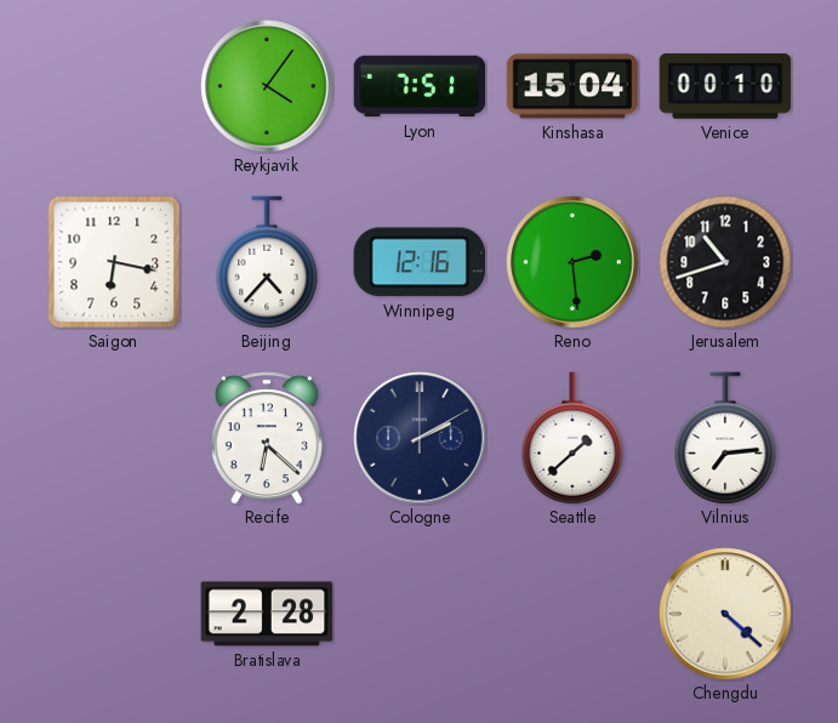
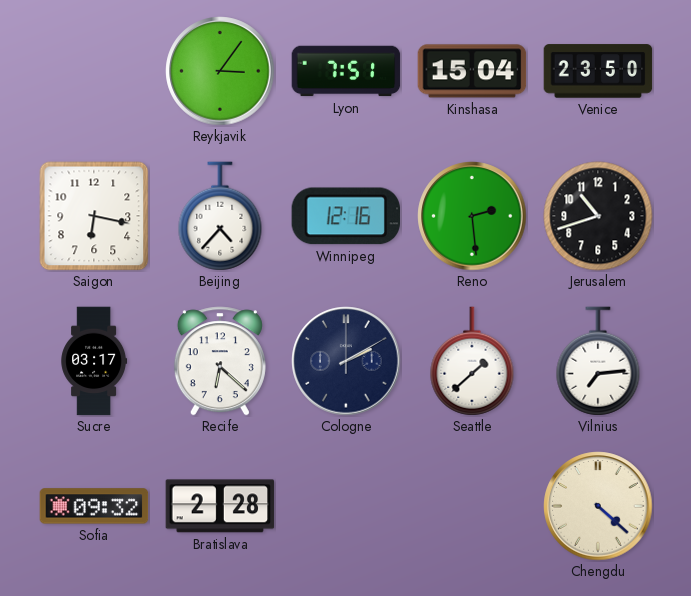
Reykjavik: 4:06 -> 3:06 (220, 71)
Venice: 00:10 -> 23:50 (598, 71)
Sucre: none -> 03:17 (94, 361)
Sofia: none -> 09:32 (94, 506)
